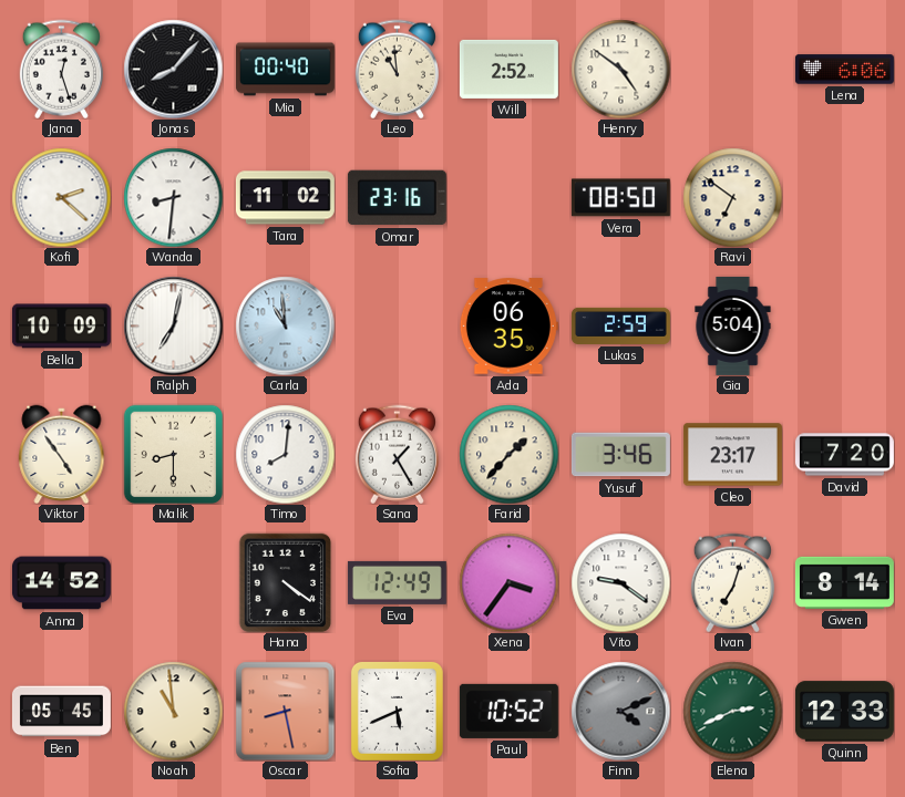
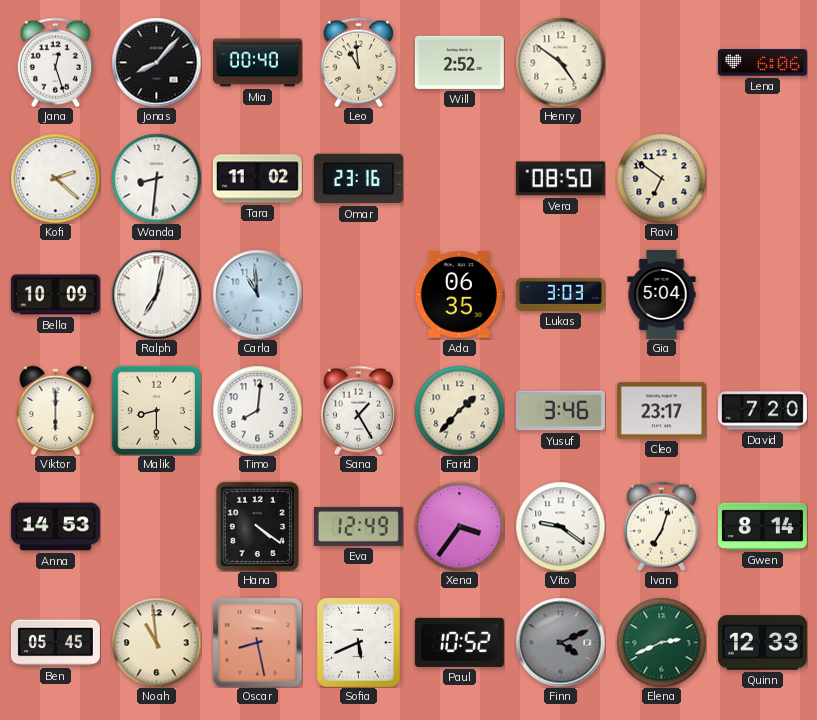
Lukas: 2:59 -> 3:03 (560, 294)
Viktor: 4:54 -> 6:00 (56, 410)
Anna: 14:52 -> 14:53 (55, 527)
